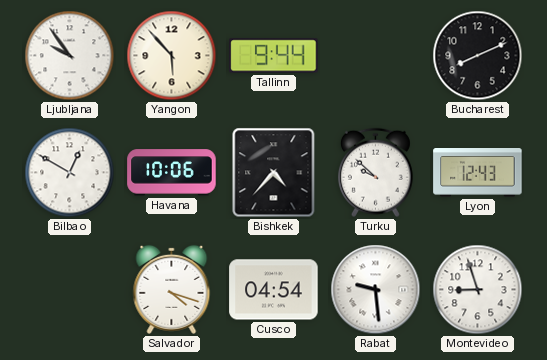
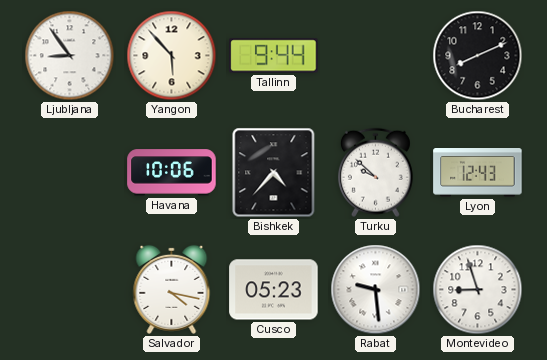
Ljubljana: 9:54 -> 8:54 (70, 56)
Bilbao: 12:50 -> none (70, 173)
Salvador: 4:18 -> 4:17 (172, 289)
Cusco: 04:54 -> 05:23 (274, 290)
